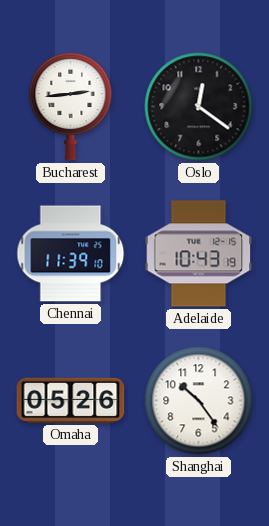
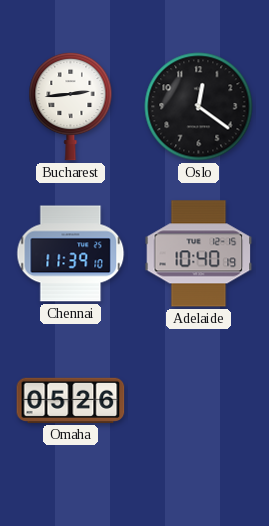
Adelaide: 10:43 -> 10:40 (199, 254)
Shanghai: 10:24 -> none (199, 401)
